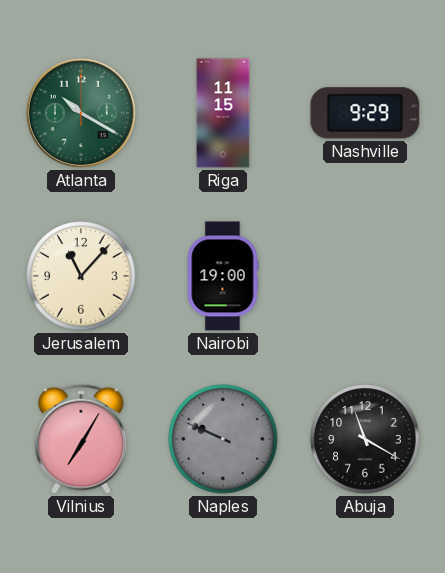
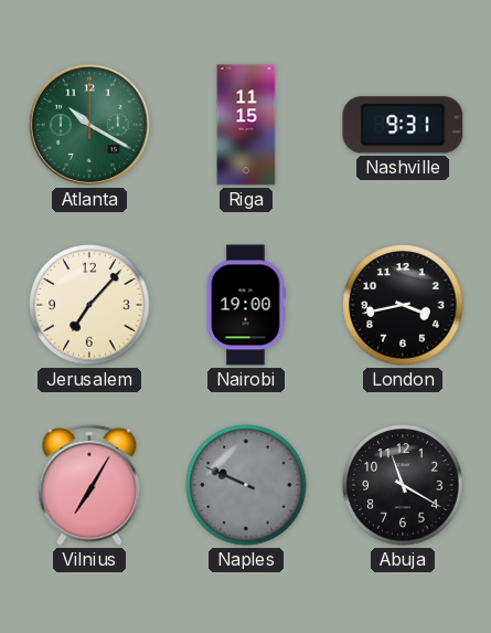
Nashville: 9:29 -> 9:31 (403, 125)
Jerusalem: 11:07 -> 7:07 (89, 305)
London: none -> 3:43 (403, 305)
